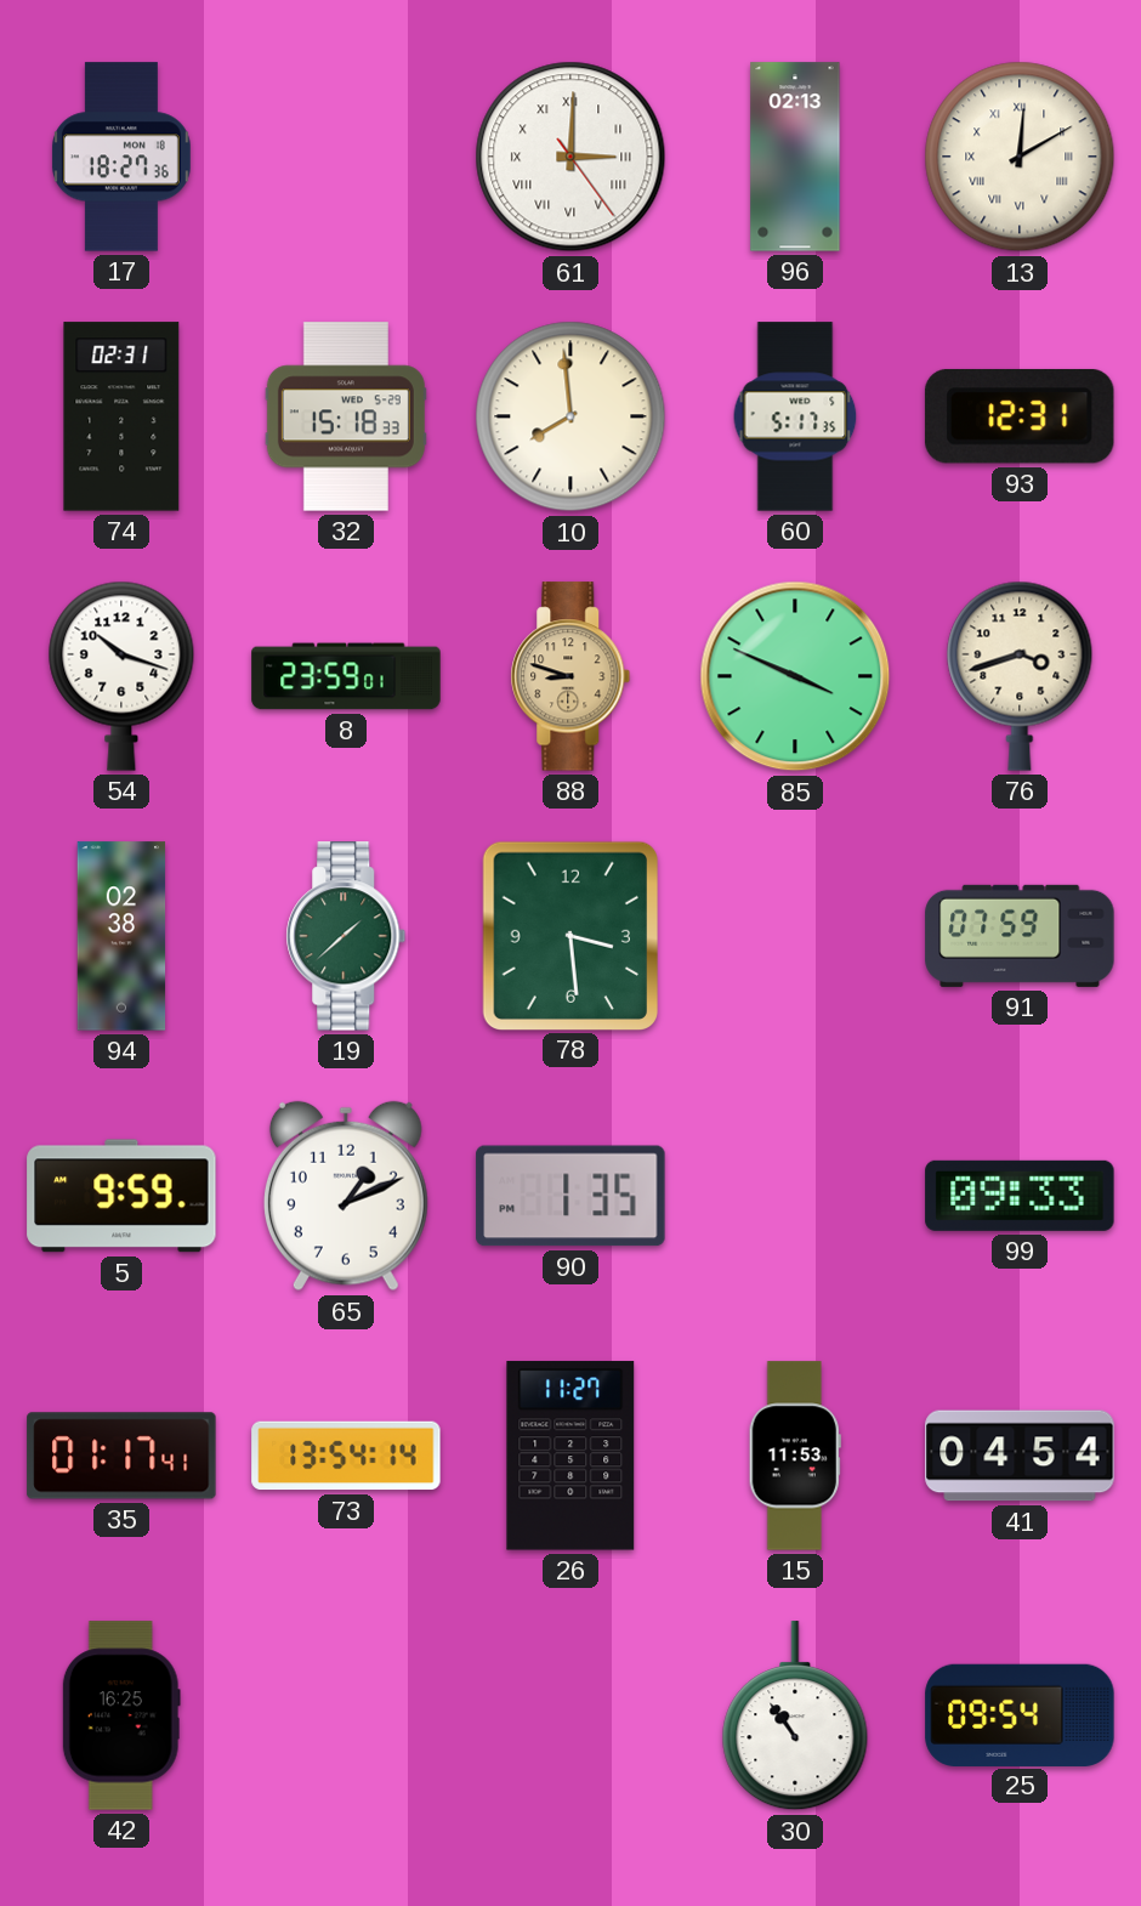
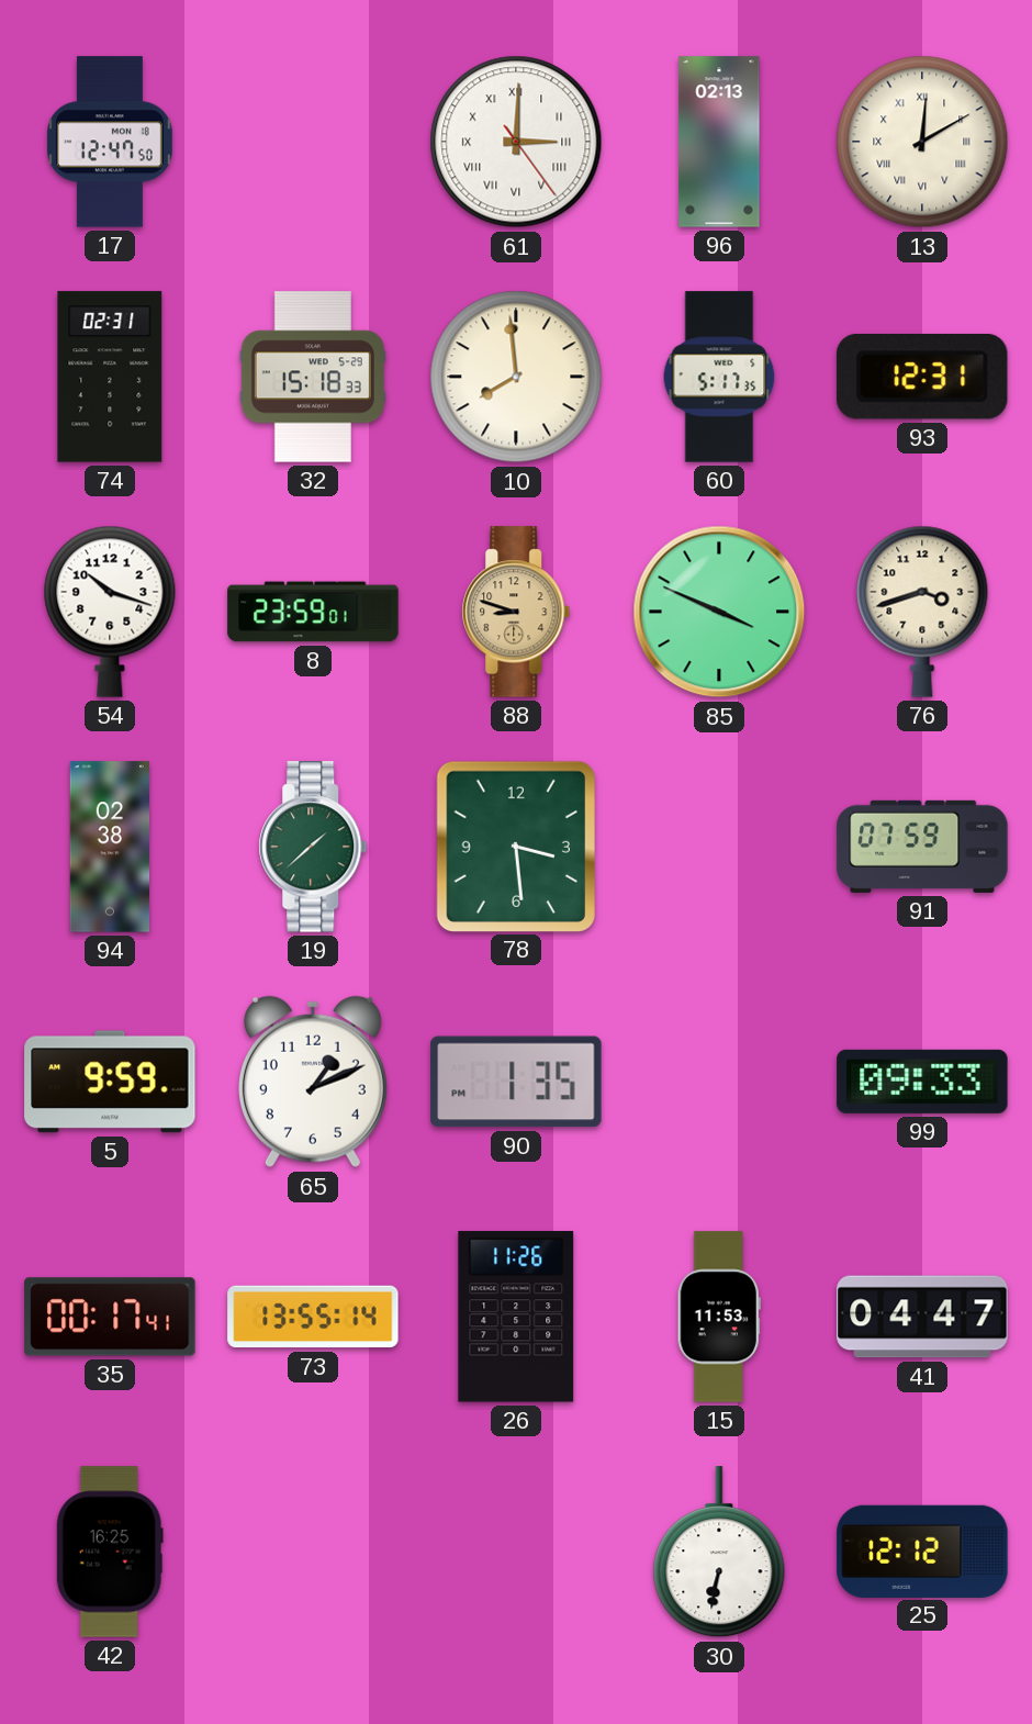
17: 18:27 -> 12:47 (110, 142)
35: 01:17 -> 00:17 (110, 1317)
73: 13:54 -> 13:55 (313, 1317)
26: 11:27 -> 11:26 (516, 1317)
41: 04:54 -> 04:47 (922, 1317)
30: 10:54 -> 6:32 (719, 1553)
25: 09:54 -> 12:12 (922, 1551)
